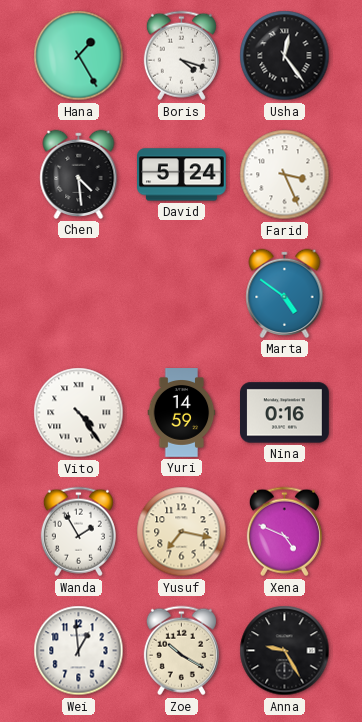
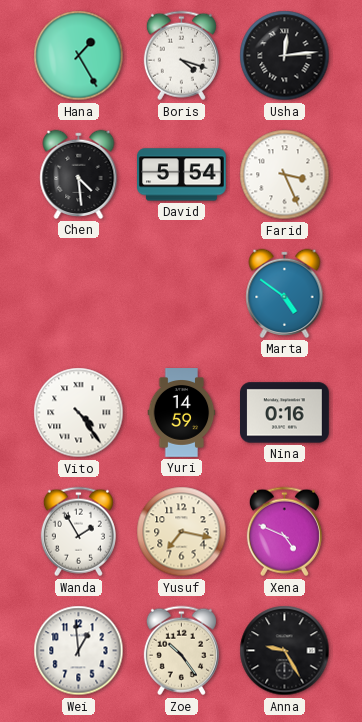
Usha: 12:24 -> 12:14 (285, 56)
David: 5:24 -> 5:54 (182, 175)
Zoe: 10:20 -> 10:24 (181, 651)
